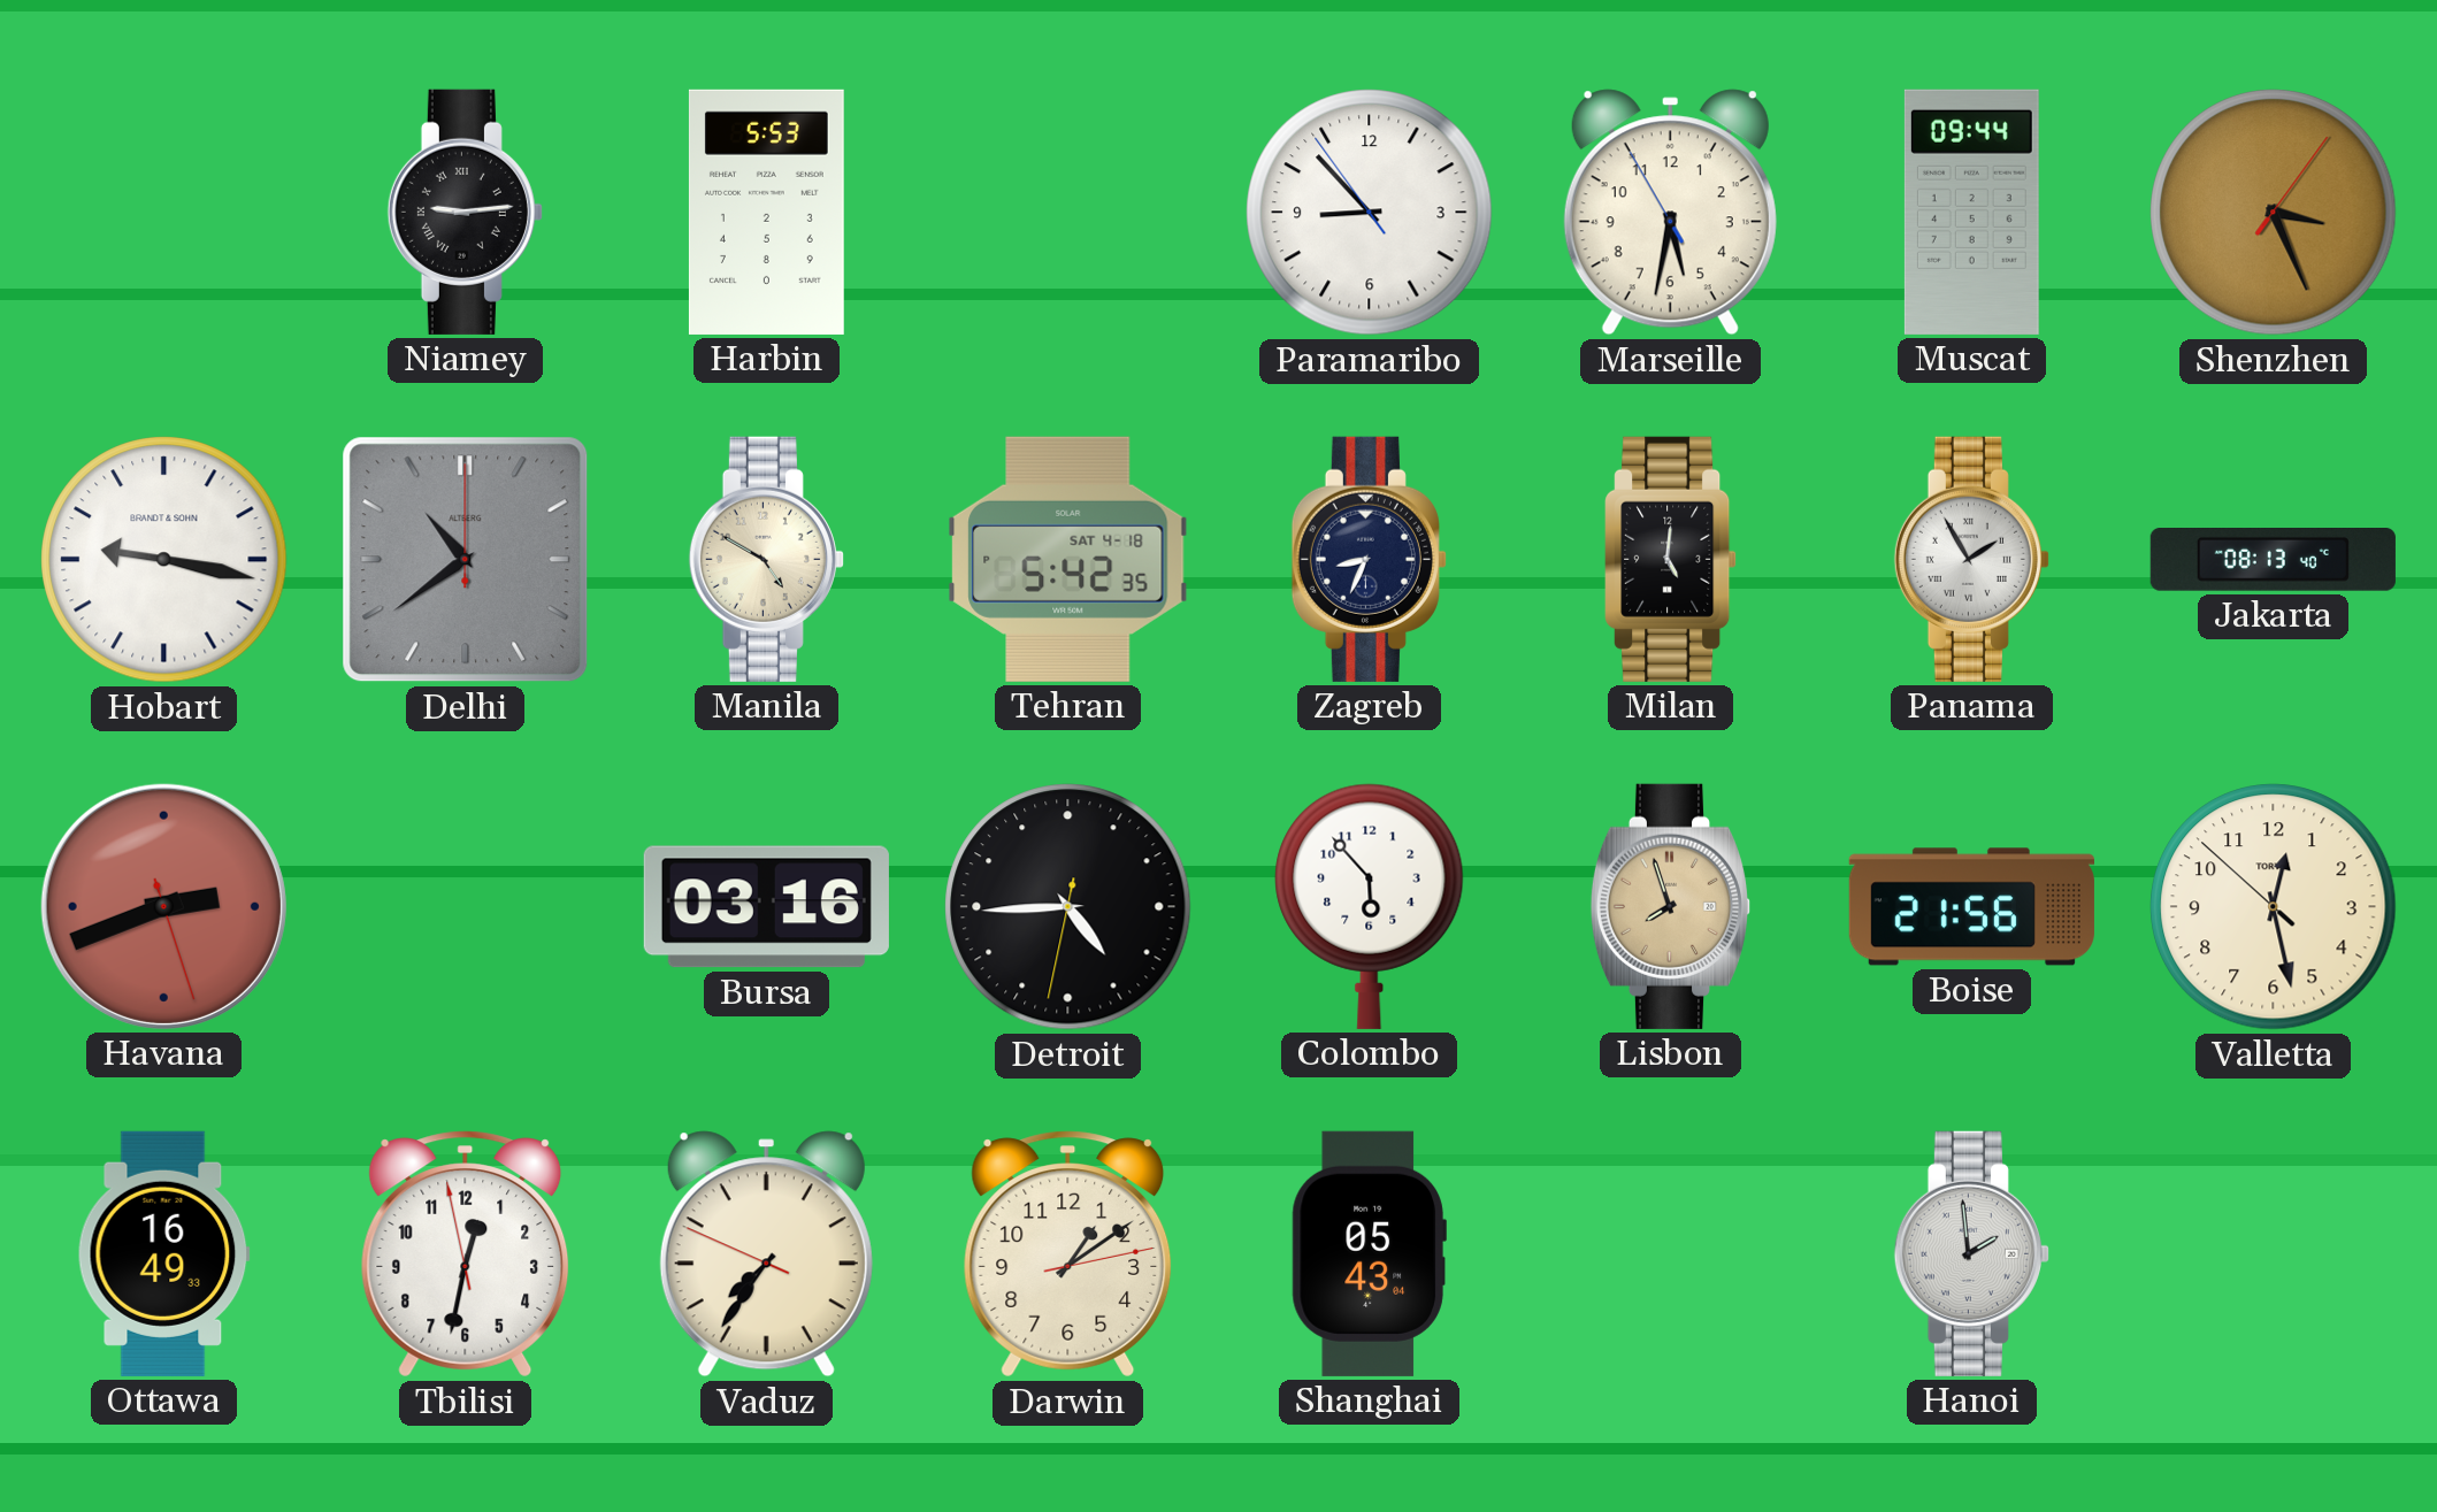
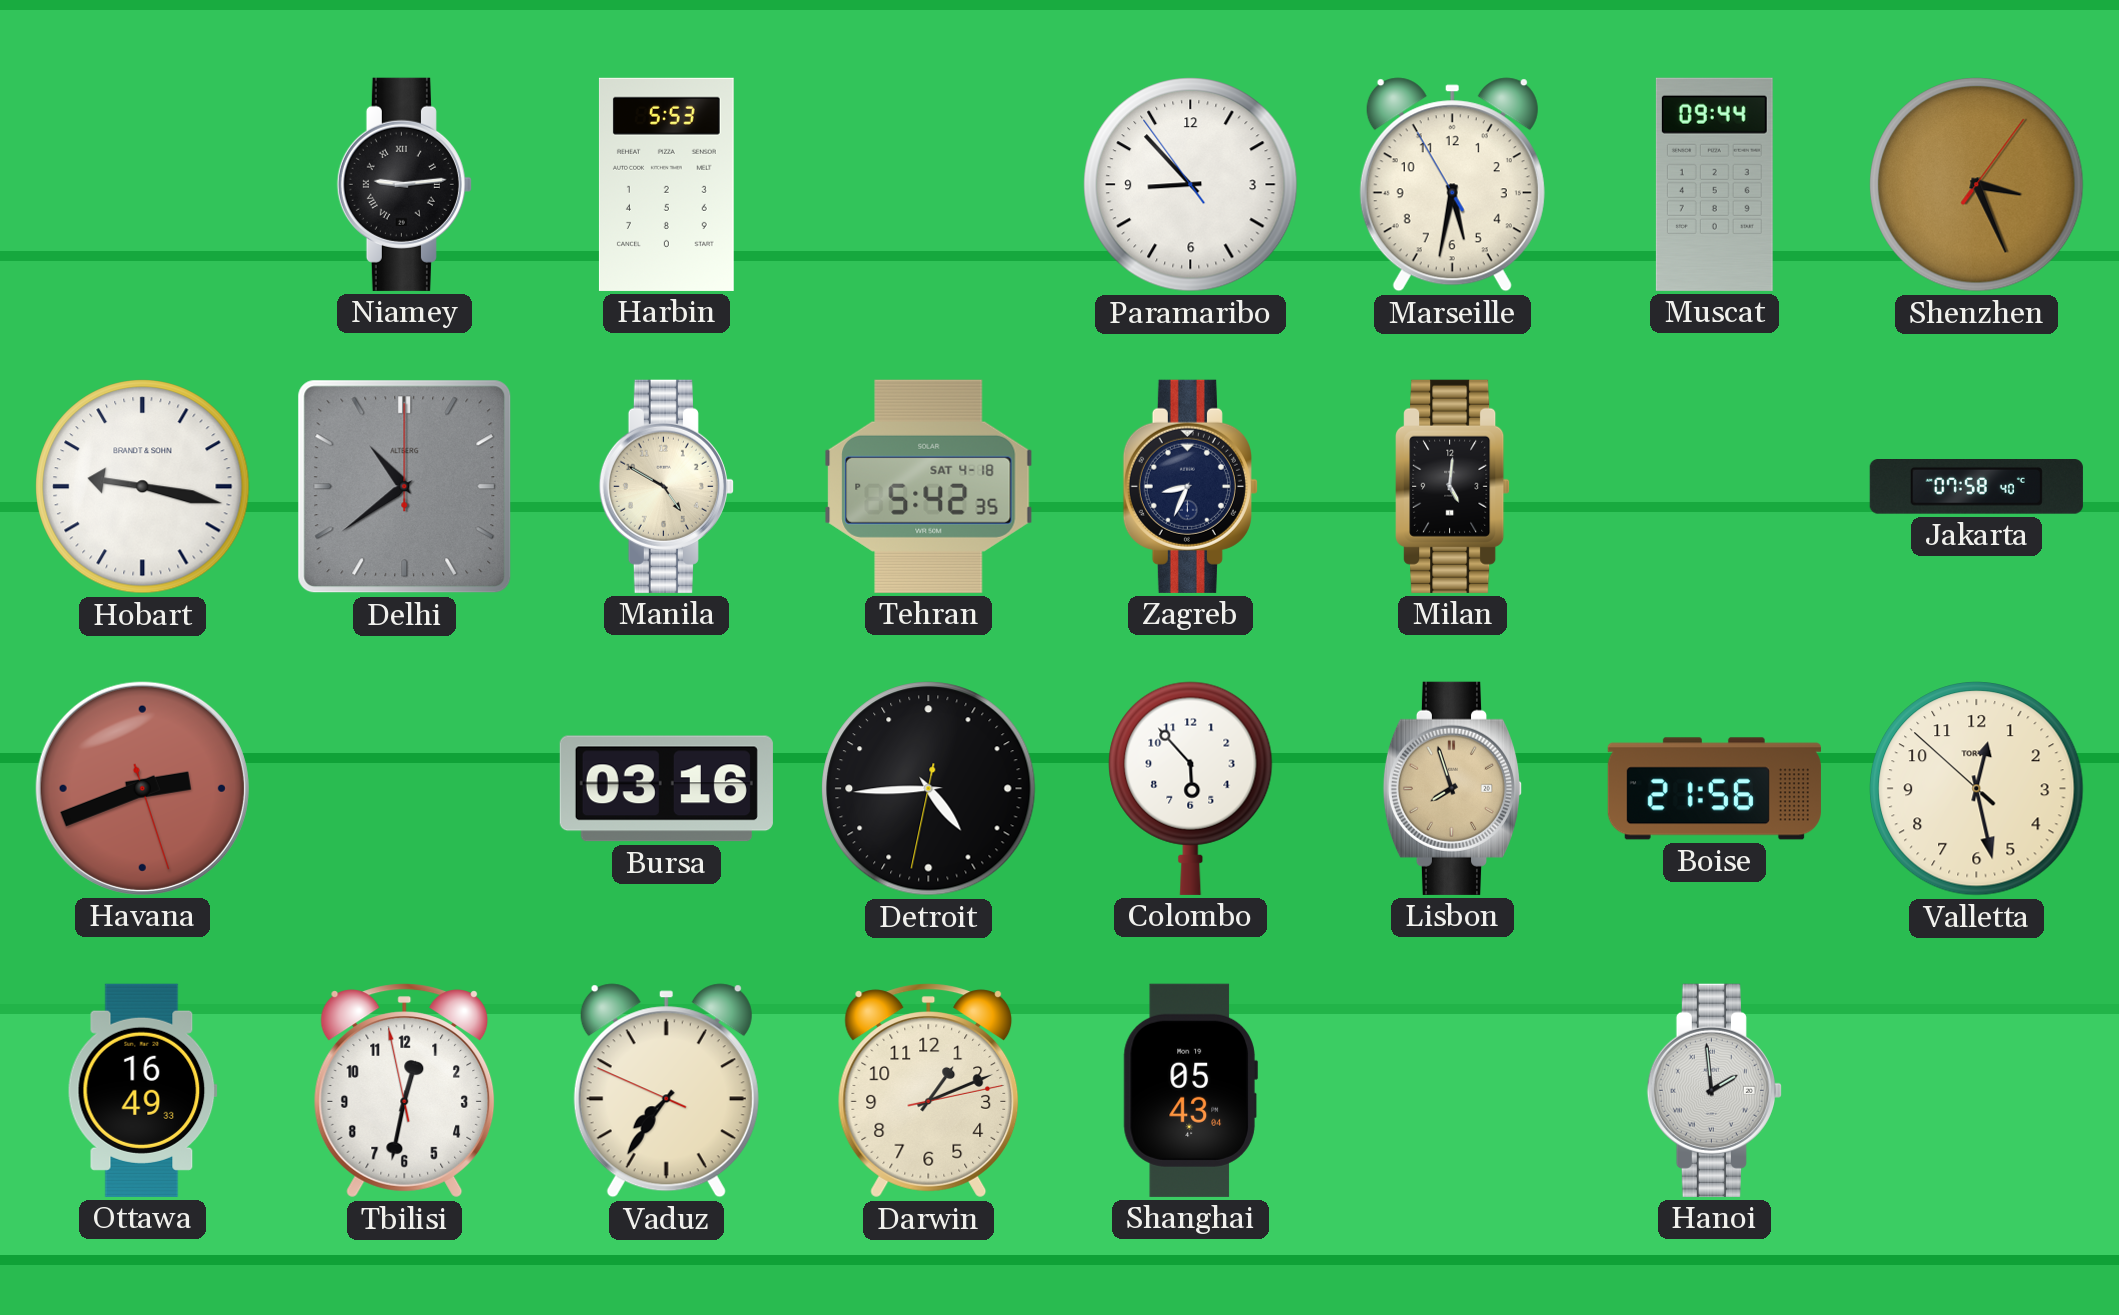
Panama: 1:55 -> none (1971, 559)
Jakarta: 08:13 -> 07:58 (1976, 487)
Darwin: 1:09 -> 1:11 (929, 1091)
